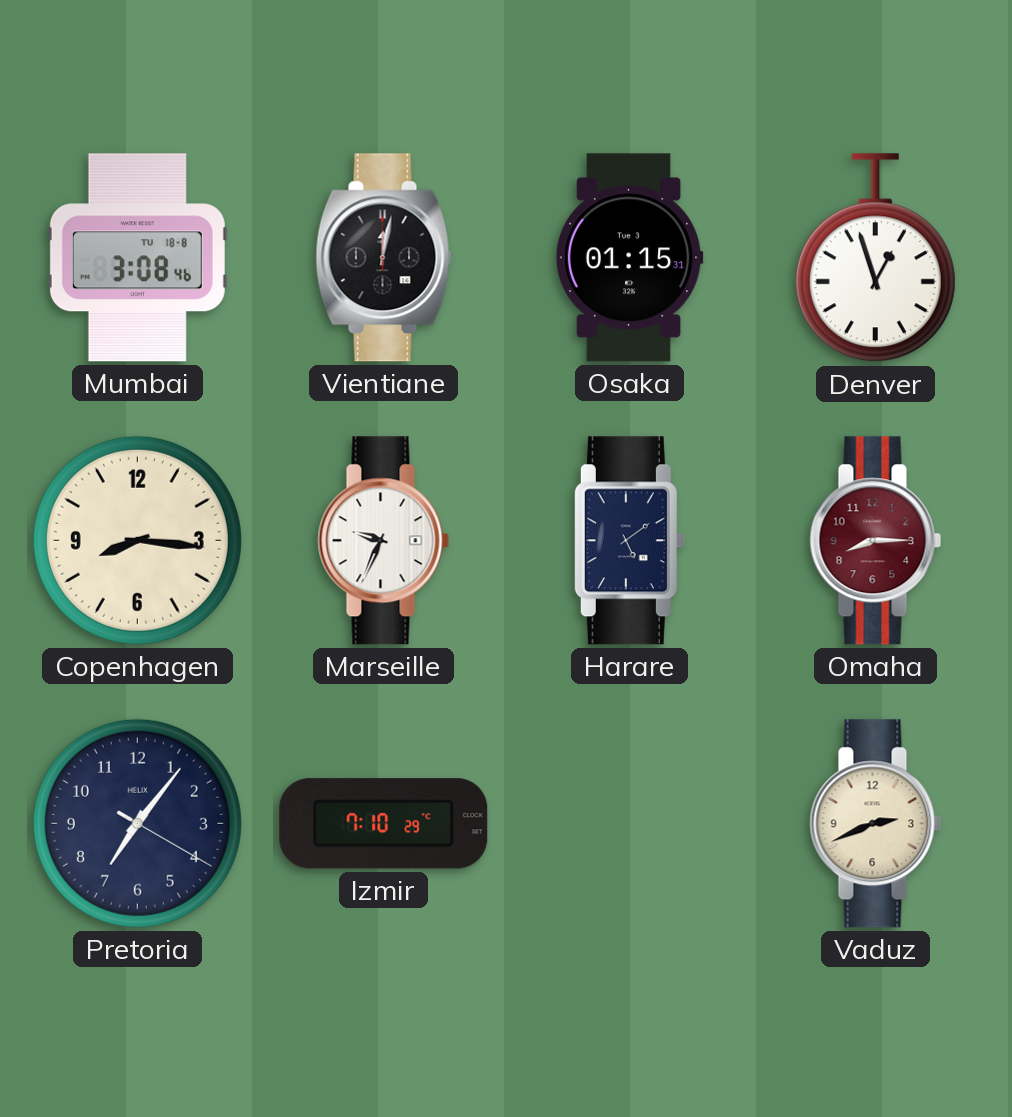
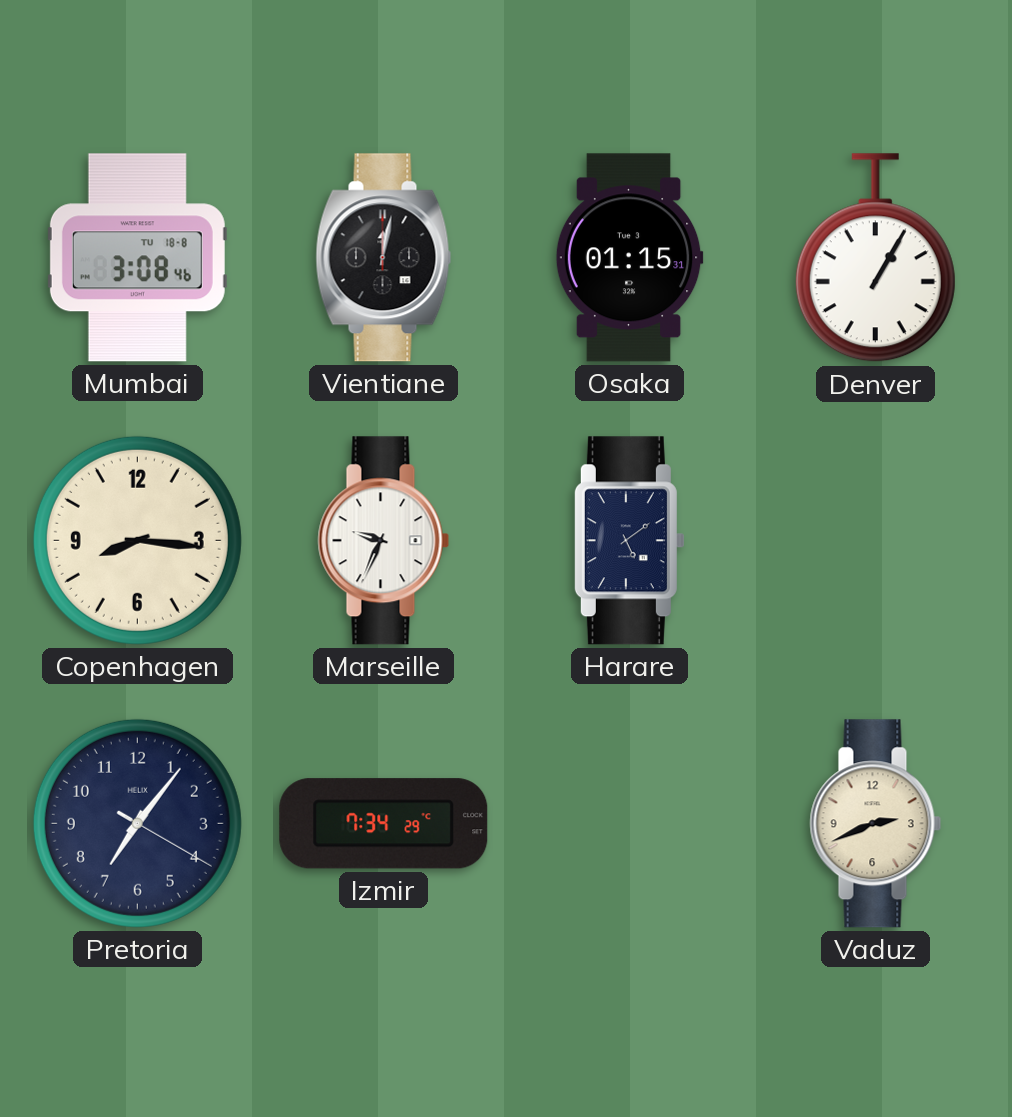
Denver: 12:57 -> 1:05 (875, 258)
Omaha: 8:15 -> none (876, 541)
Izmir: 7:10 -> 7:34 (384, 824)
